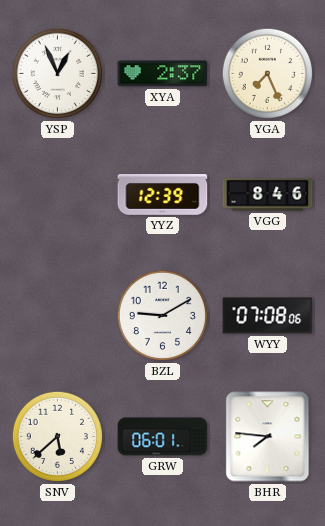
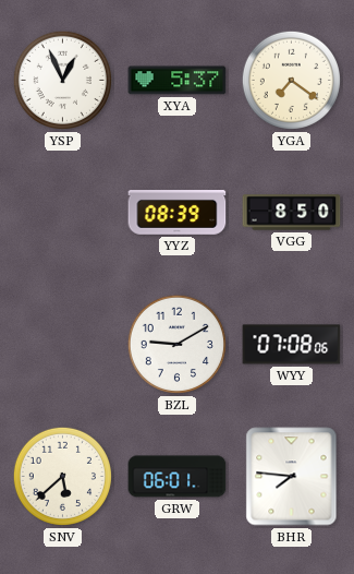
XYA: 2:37 -> 5:37 (178, 81)
YGA: 7:26 -> 7:21 (291, 80)
YYZ: 12:39 -> 08:39 (178, 213)
VGG: 8:46 -> 8:50 (292, 213)
